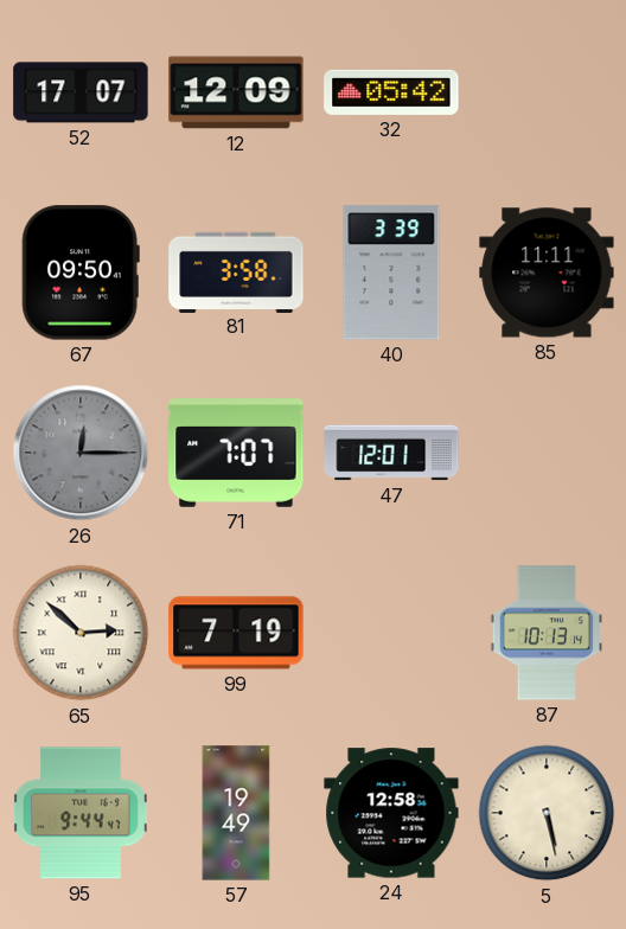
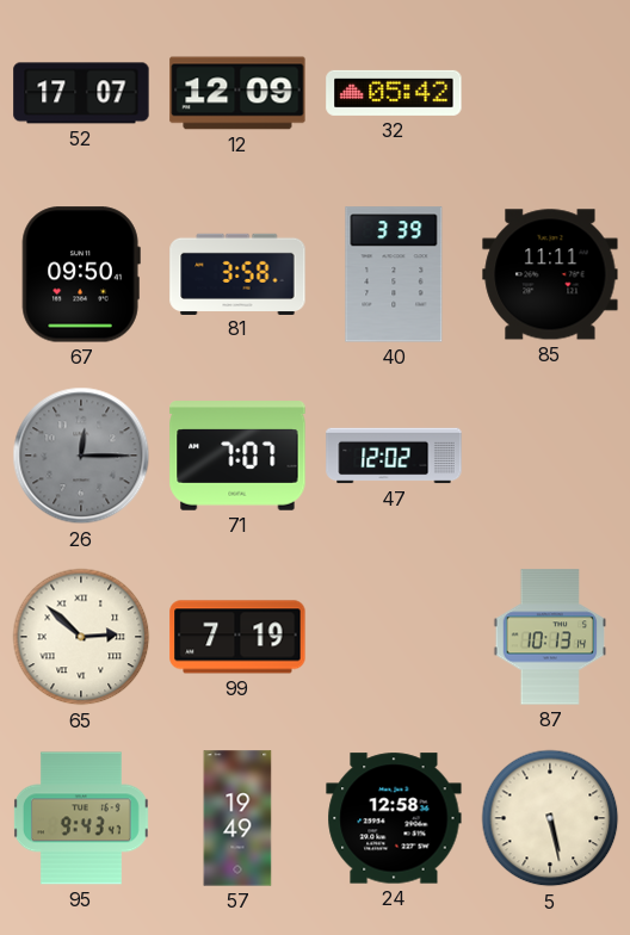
47: 12:01 -> 12:02 (394, 456)
95: 9:44 -> 9:43 (81, 818)
